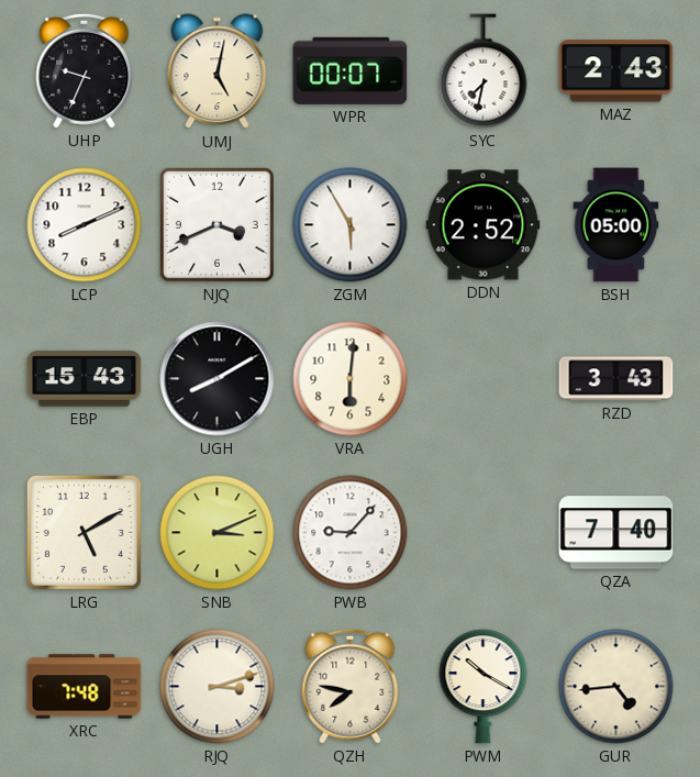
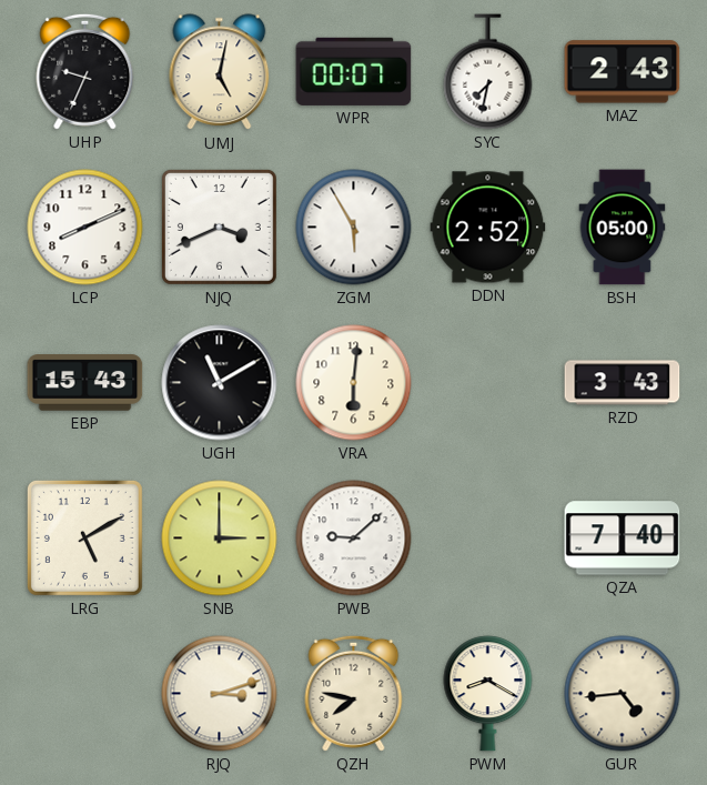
UGH: 8:10 -> 11:10 (220, 383)
SNB: 3:11 -> 3:00 (220, 539)
PWB: 9:07 -> 9:08 (354, 539)
XRC: 7:48 -> none (85, 687)
PWM: 10:20 -> 8:20 (488, 694)
